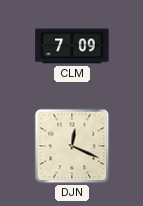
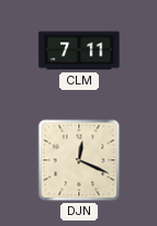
CLM: 7:09 -> 7:11 (79, 50)
